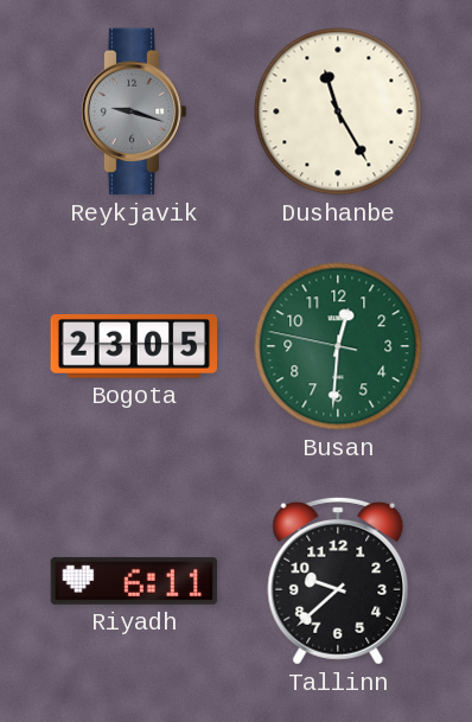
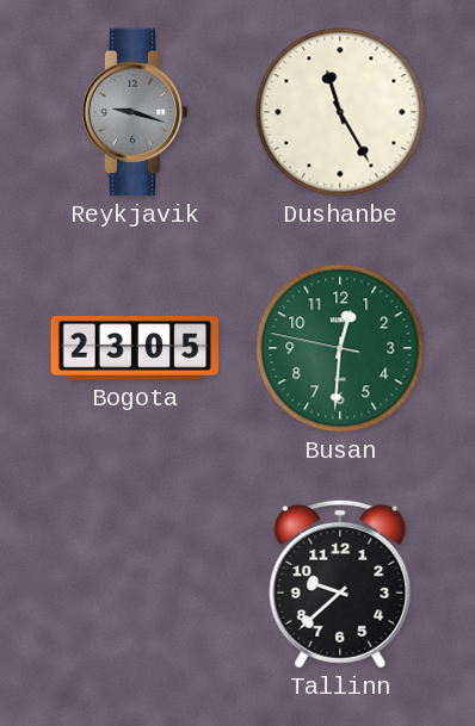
Riyadh: 6:11 -> none (134, 581)
